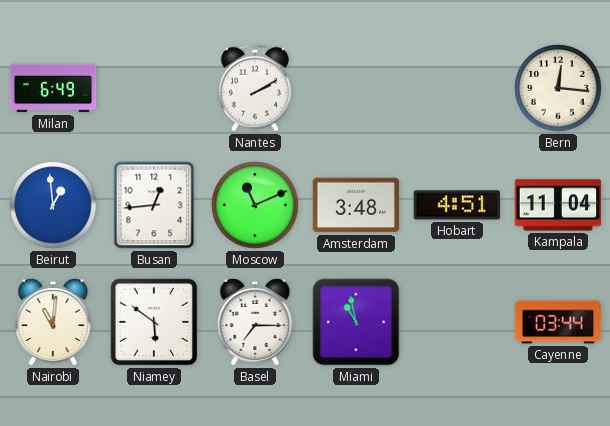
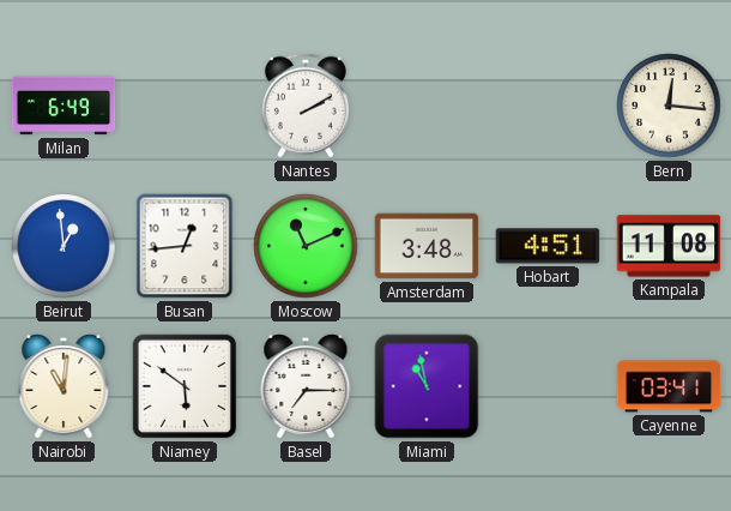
Kampala: 11:04 -> 11:08 (669, 246)
Cayenne: 03:44 -> 03:41 (669, 386)
